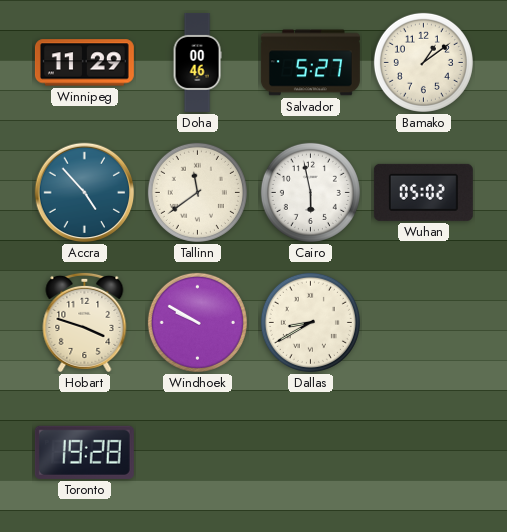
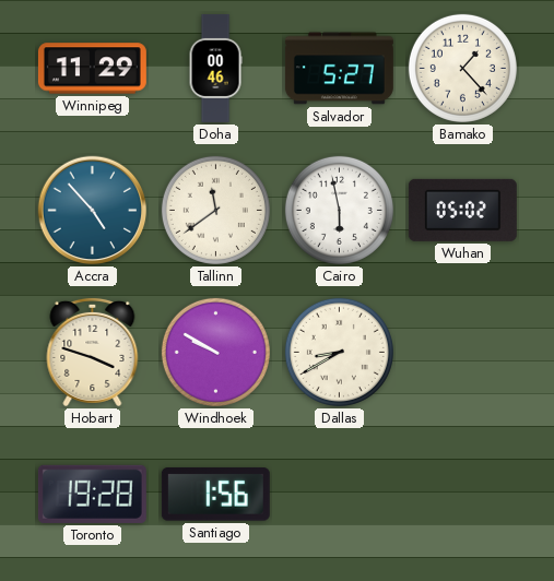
Bamako: 1:09 -> 1:23 (462, 68)
Santiago: none -> 1:56 (215, 495)
